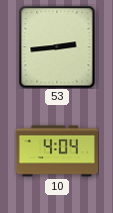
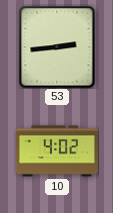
10: 4:04 -> 4:02 (57, 151)
